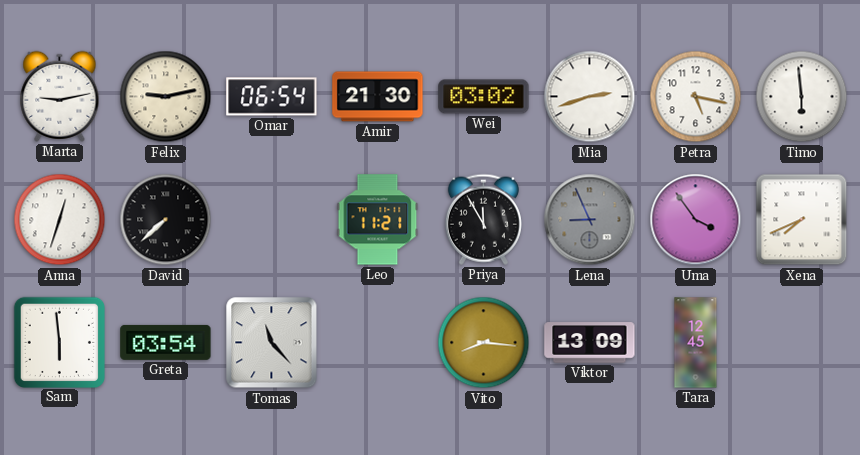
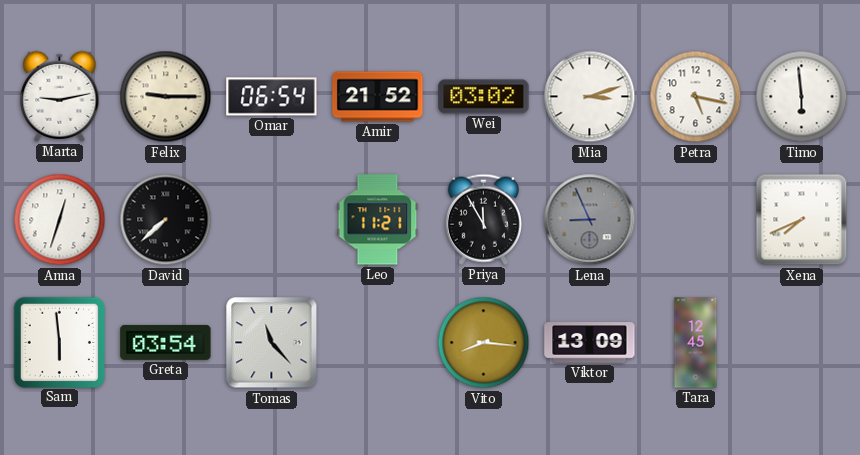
Felix: 9:13 -> 9:15 (166, 97)
Amir: 21:30 -> 21:52 (378, 97)
Mia: 2:42 -> 3:12 (590, 97)
Uma: 3:54 -> none (696, 220)
